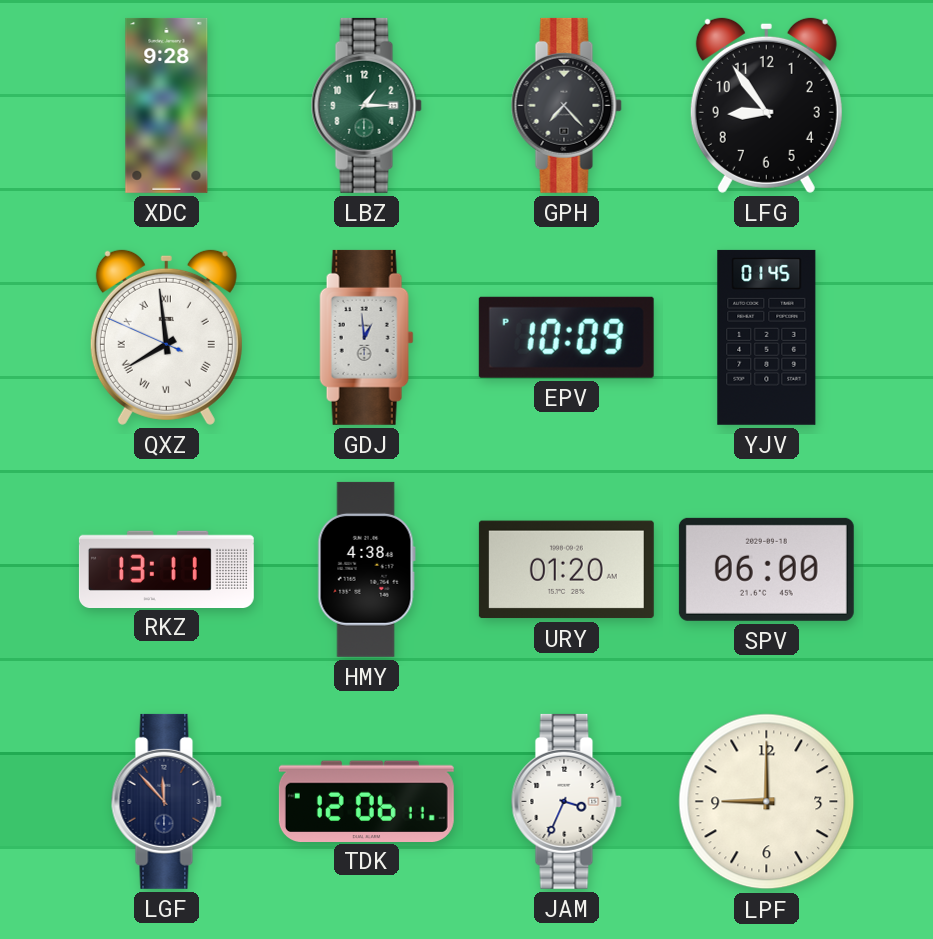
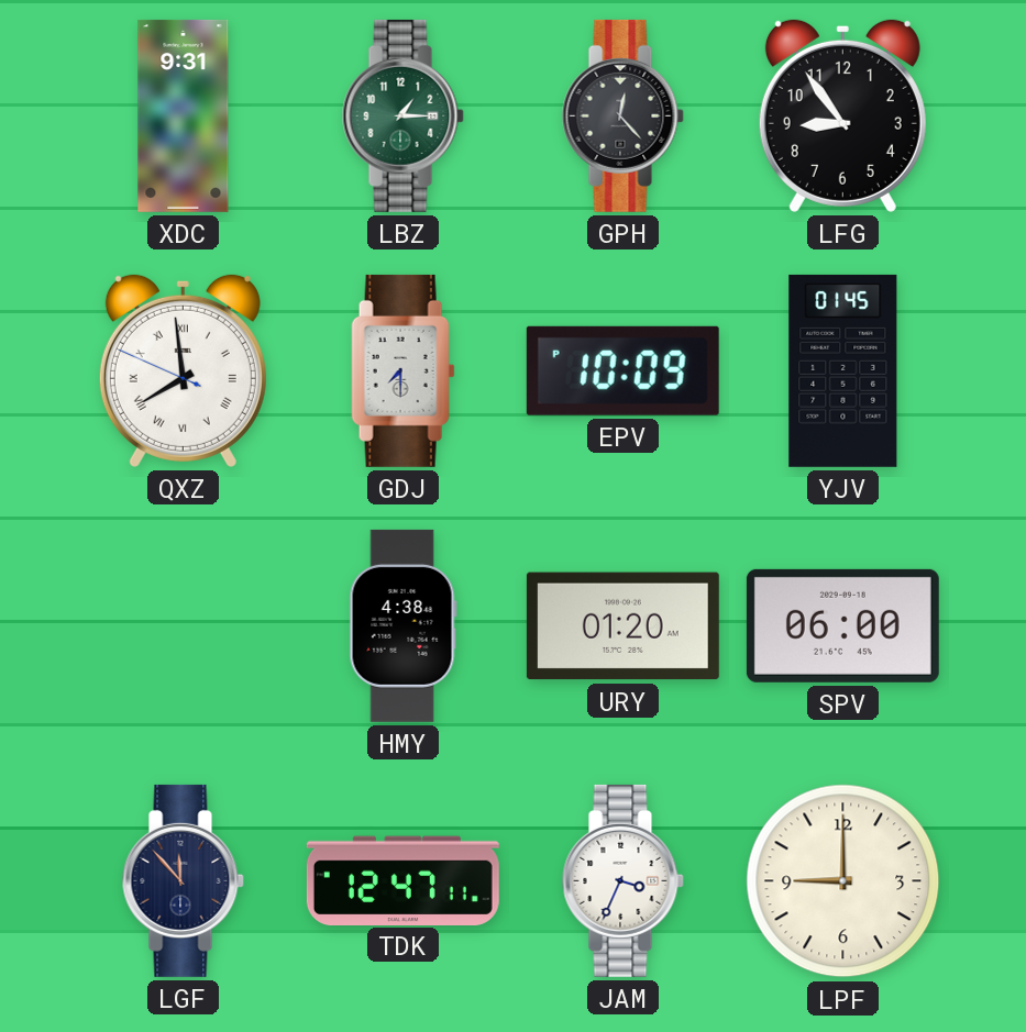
XDC: 9:28 -> 9:31 (184, 115)
GPH: 7:23 -> 12:23 (622, 115)
GDJ: 12:59 -> 7:30 (404, 370)
RKZ: 13:11 -> none (166, 569)
TDK: 12:06 -> 12:47 (402, 880)
